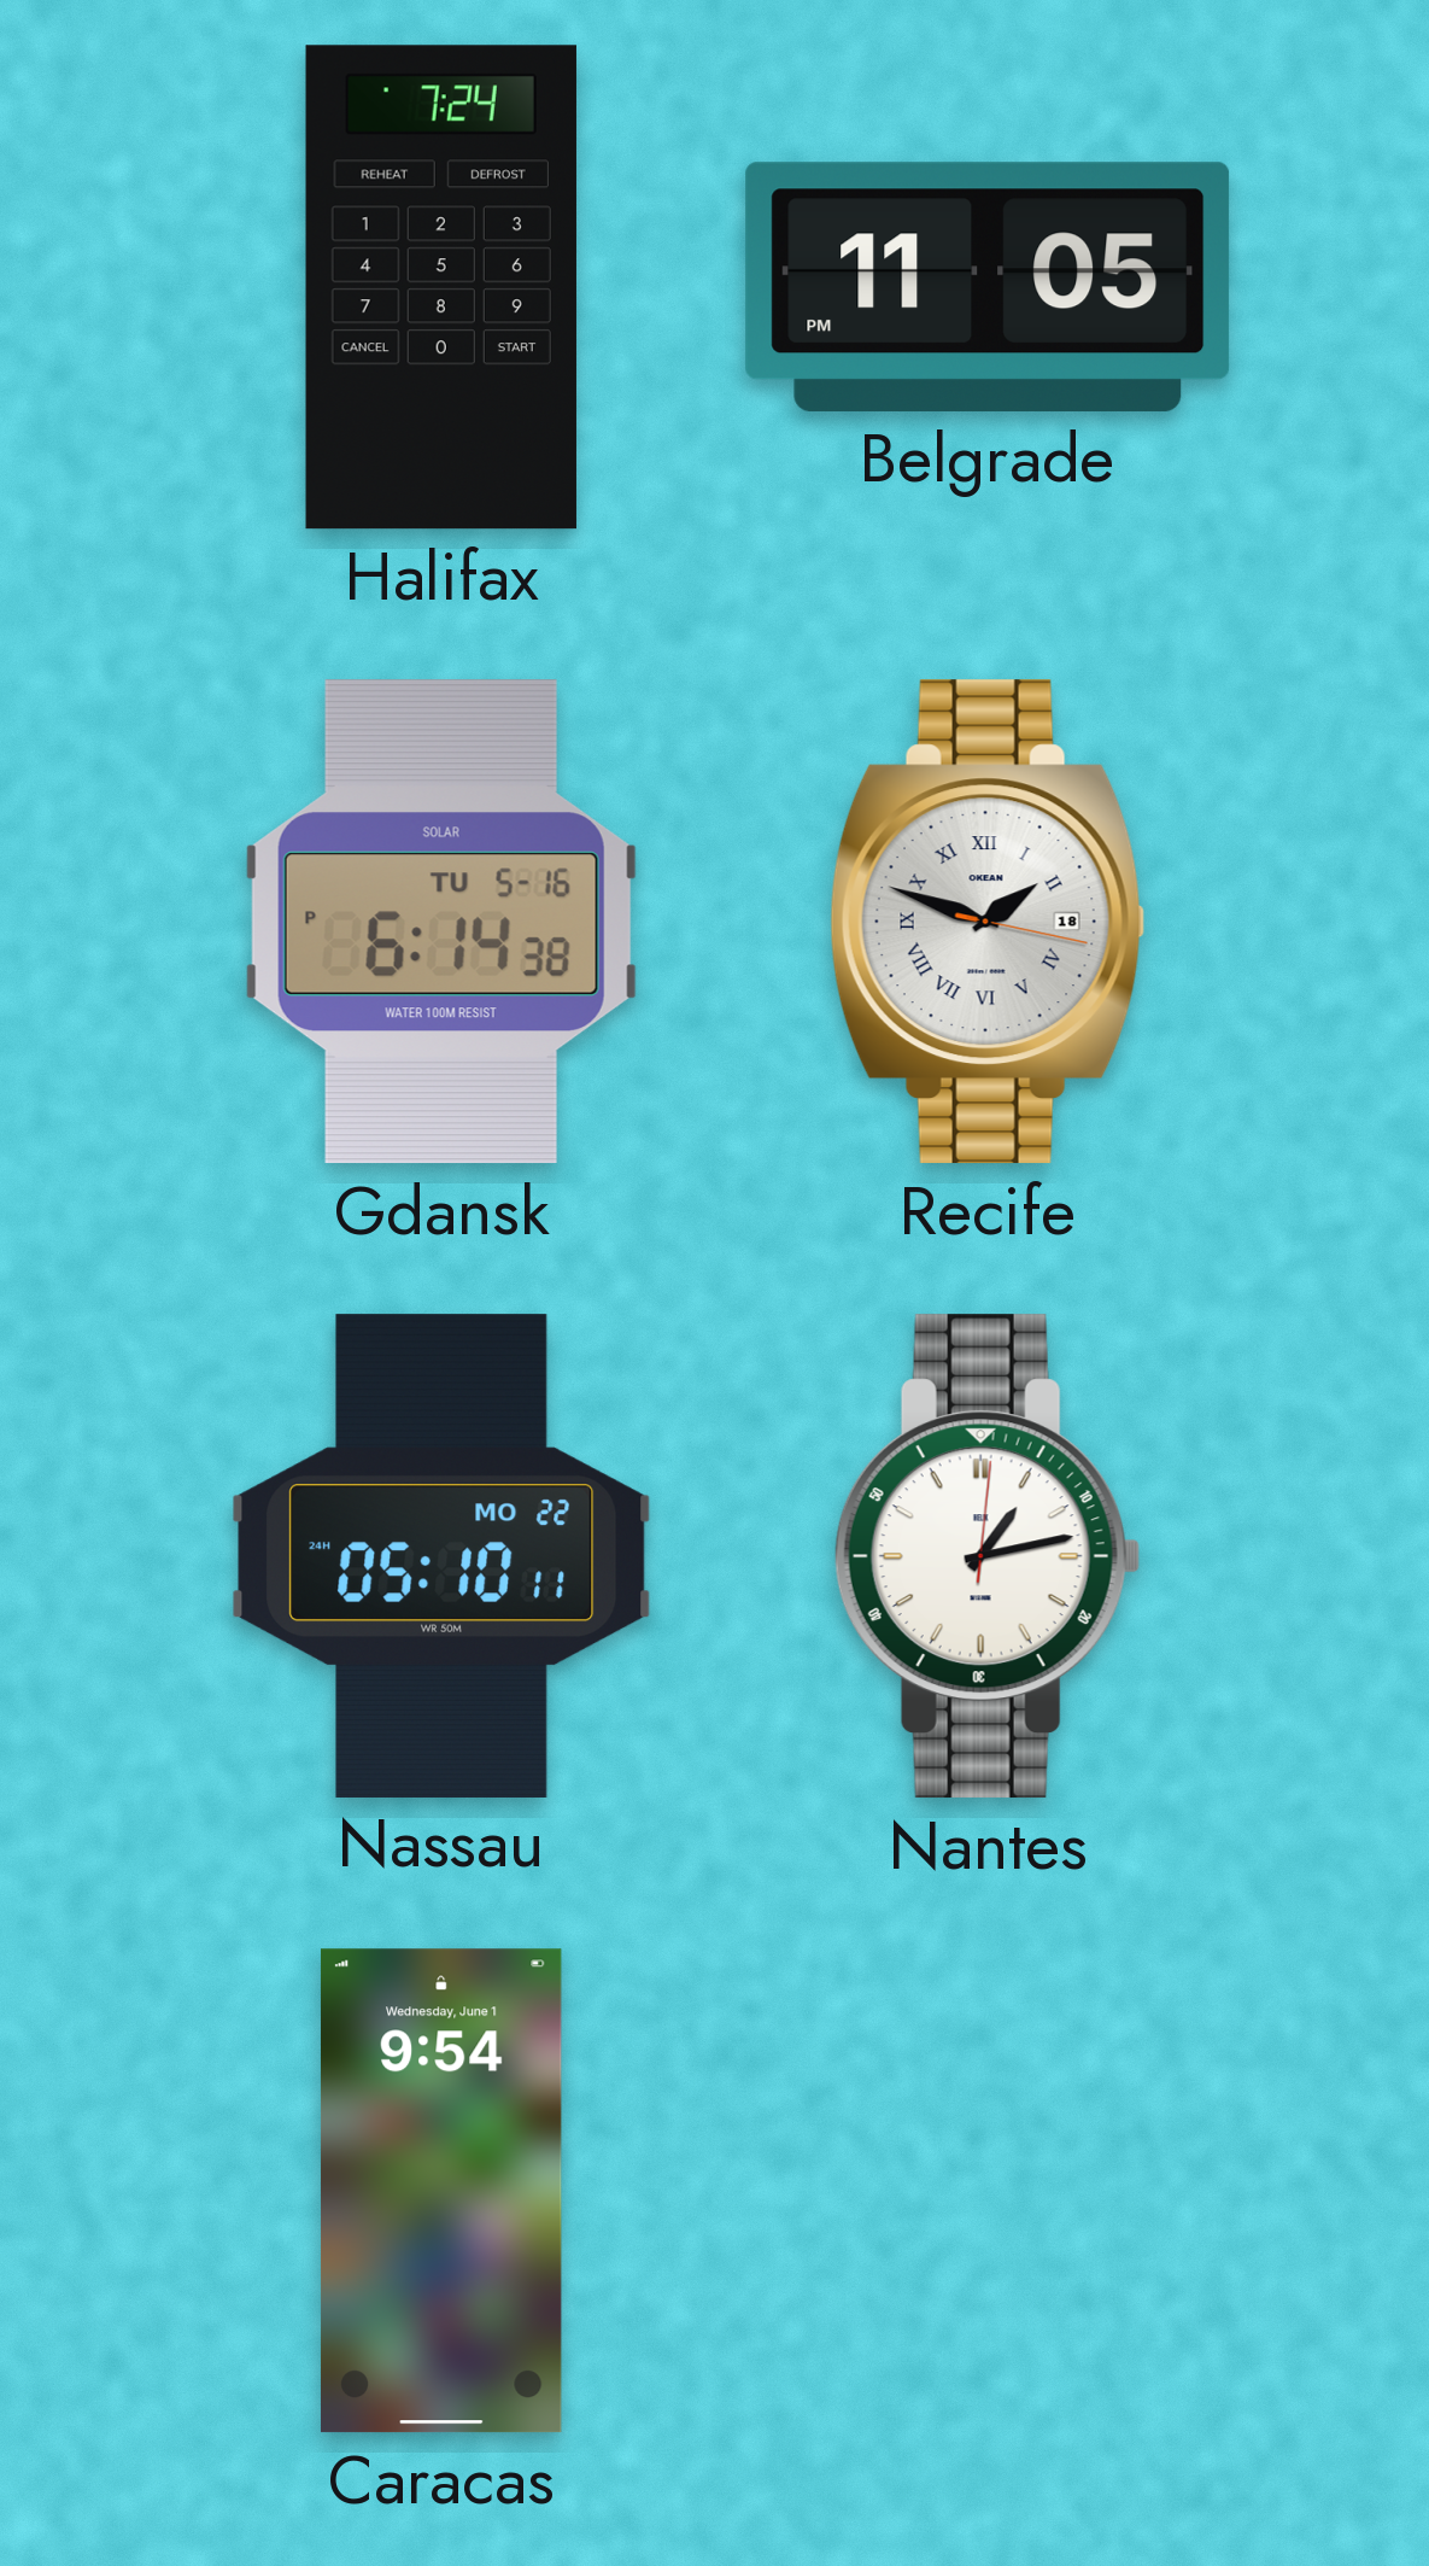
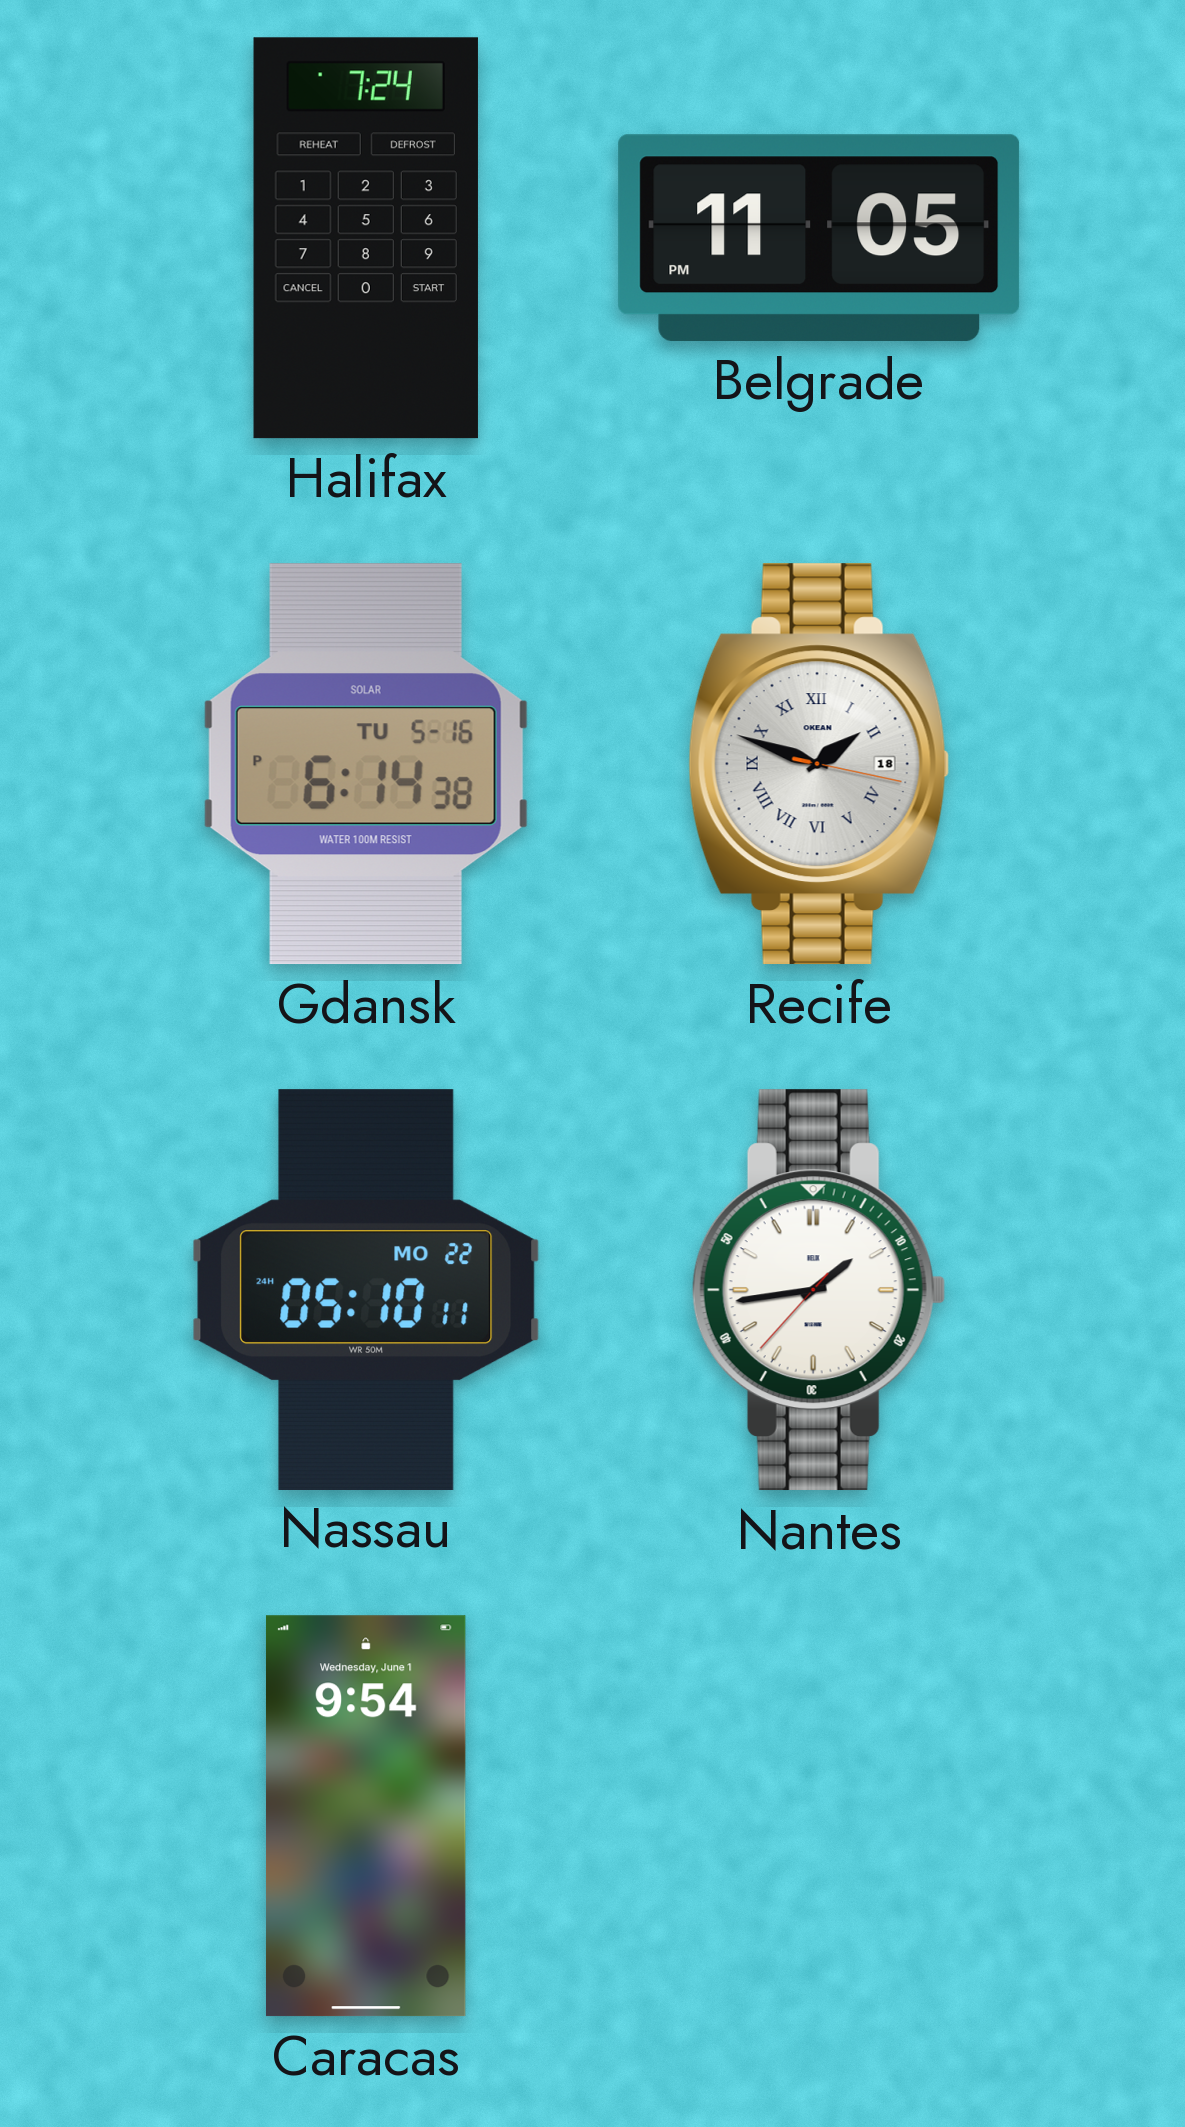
Nantes: 1:13 -> 1:43 (819, 1290)
